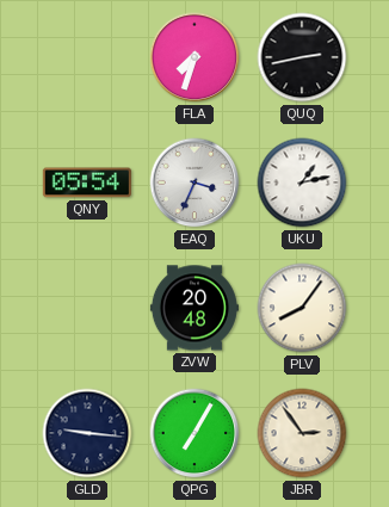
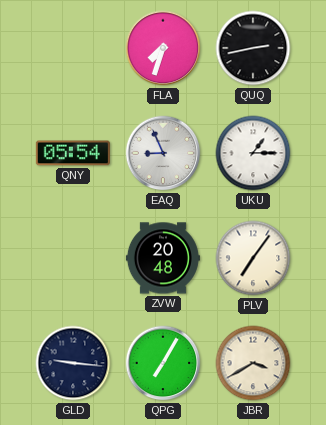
EAQ: 3:34 -> 8:56 (163, 153)
UKU: 1:13 -> 1:15 (253, 153)
PLV: 8:06 -> 7:06 (253, 258)
JBR: 2:54 -> 3:40 (253, 363)
